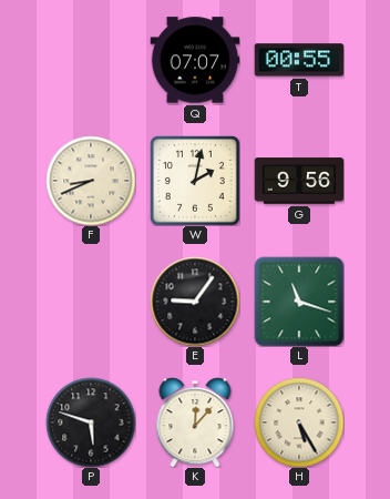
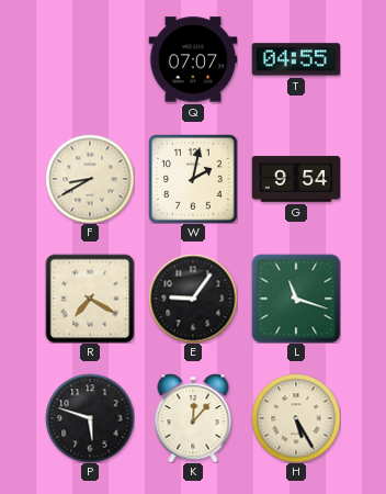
T: 00:55 -> 04:55 (296, 59)
F: 8:41 -> 8:40 (90, 179)
G: 9:56 -> 9:54 (296, 179)
R: none -> 7:20 (90, 299)
